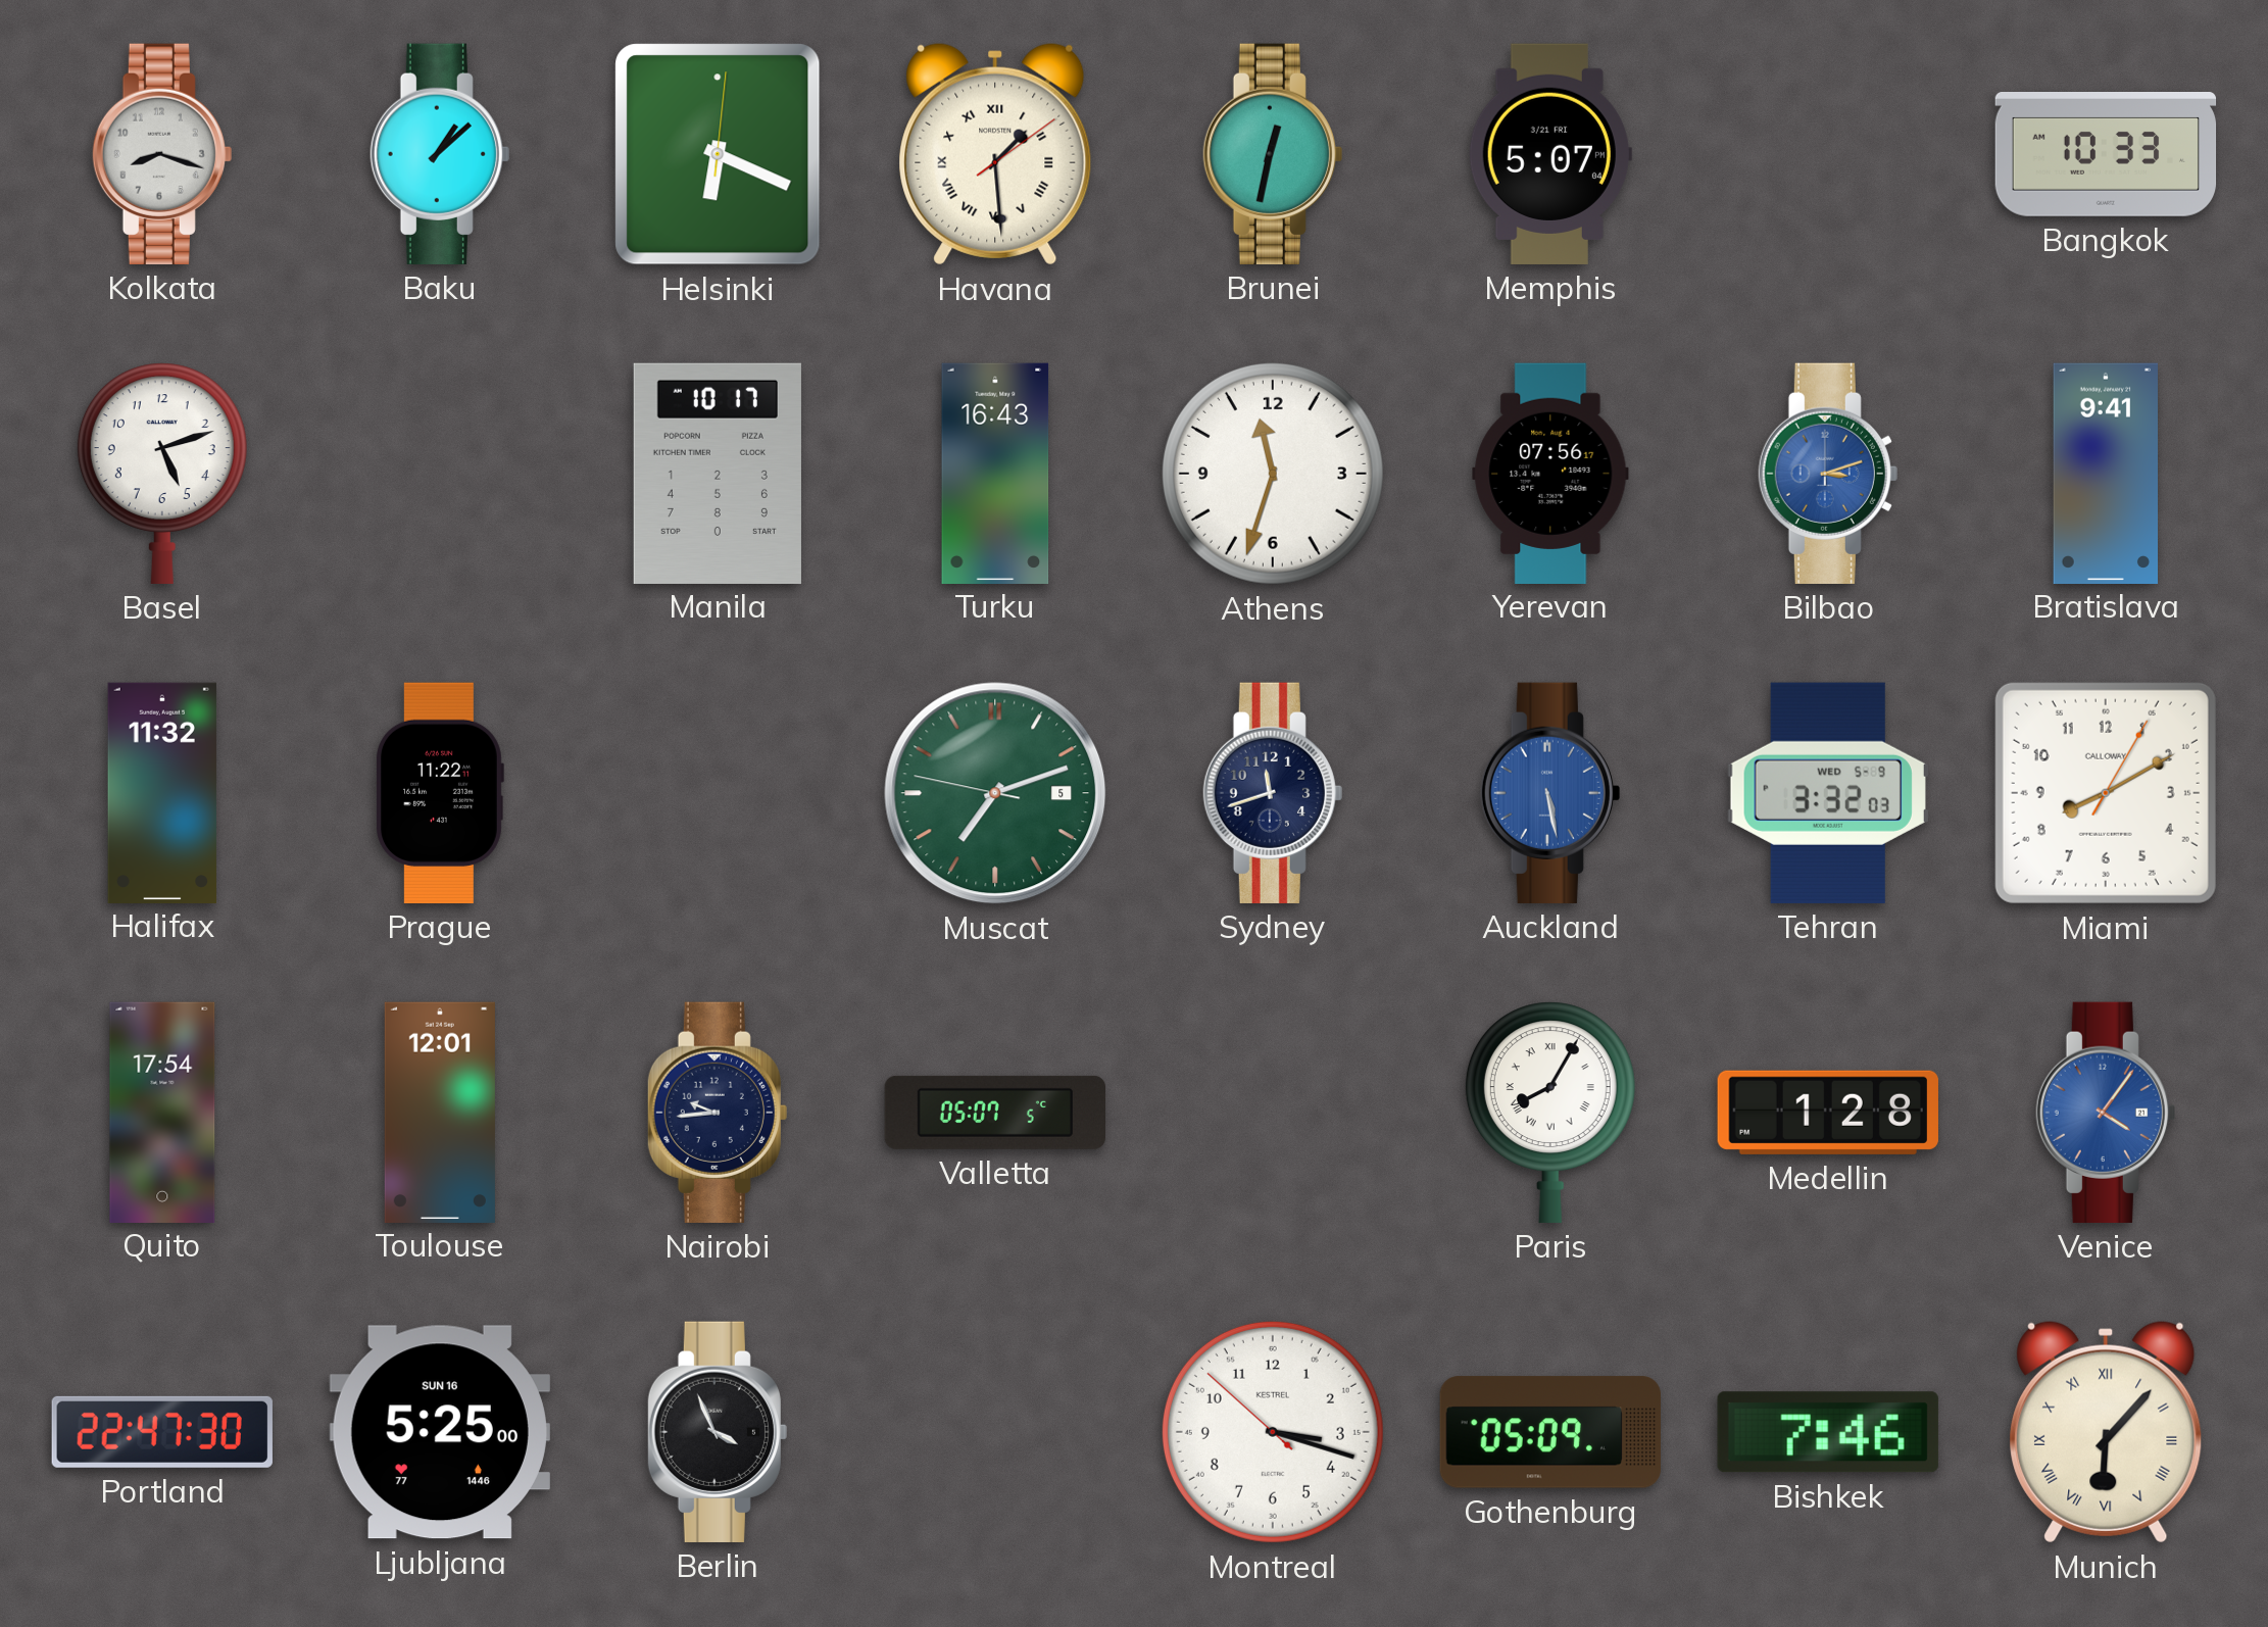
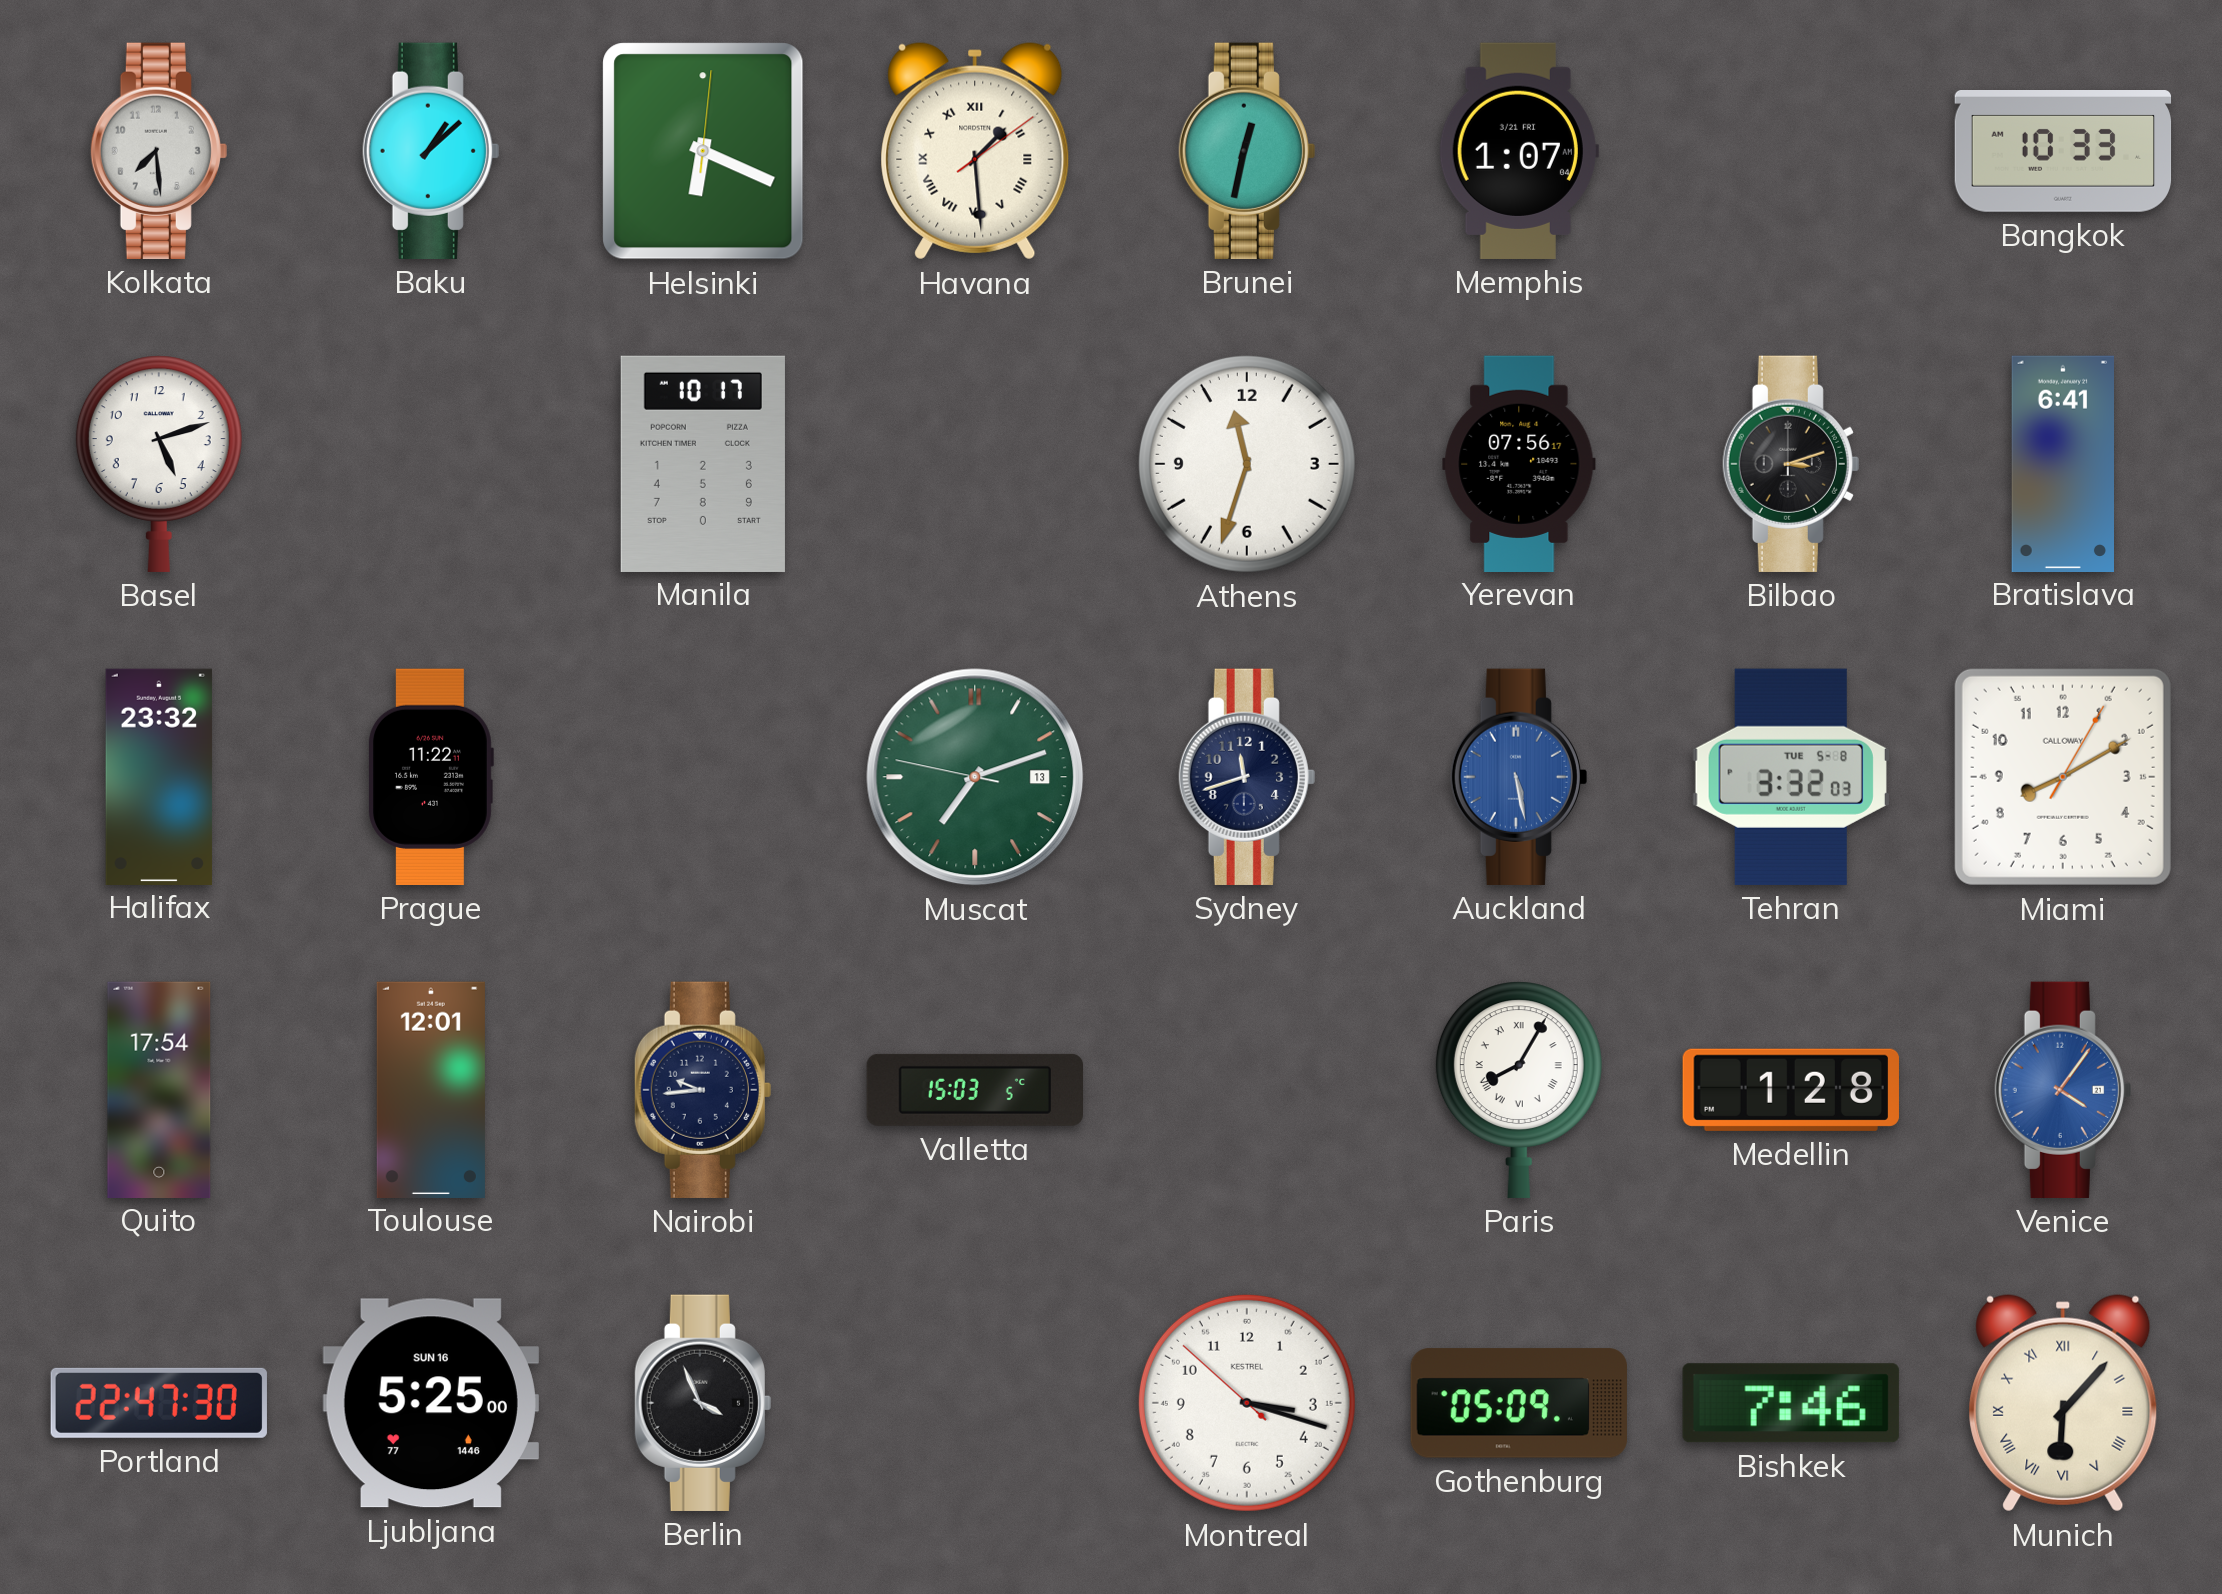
Kolkata: 8:18 -> 7:29 (159, 151)
Memphis: 5:07 -> 1:07 (1519, 151)
Turku: 16:43 -> none (995, 473)
Bilbao dial: blue -> black (1791, 464)
Bratislava: 9:41 -> 6:41 (2063, 463)
Halifax: 11:32 -> 23:32 (159, 776)
Muscat date: 5 -> 13 (975, 777)
Tehran date: WED 5-9 -> TUE 5-8 (1791, 777)
Valletta: 05:07 -> 15:03 (974, 1090)
